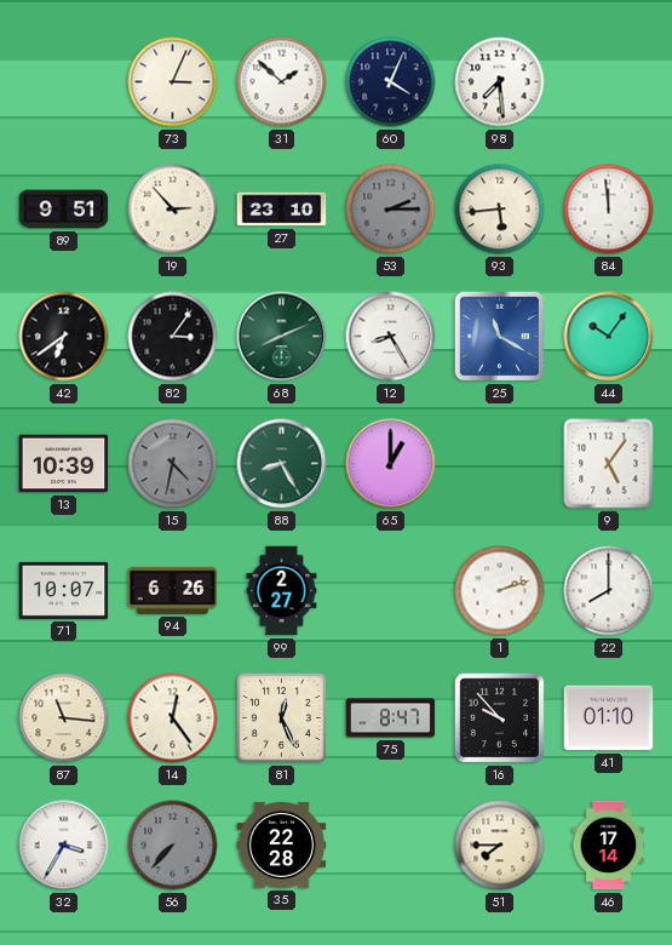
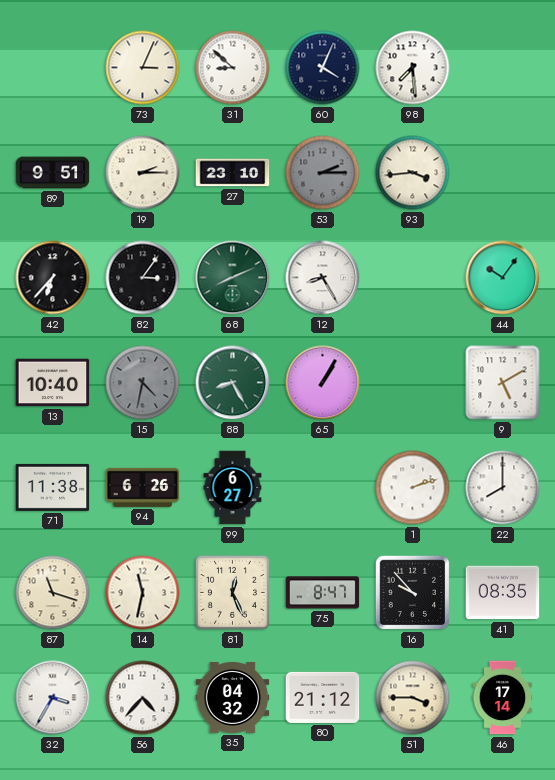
31: 1:52 -> 8:52 (233, 68)
19: 2:53 -> 2:15 (143, 173)
93: 5:44 -> 3:44 (413, 173)
84: 11:59 -> none (609, 210)
42: 6:39 -> 6:37 (53, 278)
25: 11:20 -> none (500, 337)
13: 10:39 -> 10:40 (53, 383)
65: 1:00 -> 1:05 (323, 383)
9: 5:06 -> 5:10 (503, 383)
71: 10:07 -> 11:38 (53, 487)
99: 2:27 -> 6:27 (233, 488)
87: 11:16 -> 11:18 (53, 593)
14: 12:24 -> 11:32 (143, 593)
41: 01:10 -> 08:35 (503, 593)
56: 7:37 -> 4:37 (143, 698)
56 dial: grey -> white (143, 698)
35: 22:28 -> 04:32 (233, 697)
80: none -> 21:12 (323, 697)
51: 7:45 -> 3:45 (413, 698)
